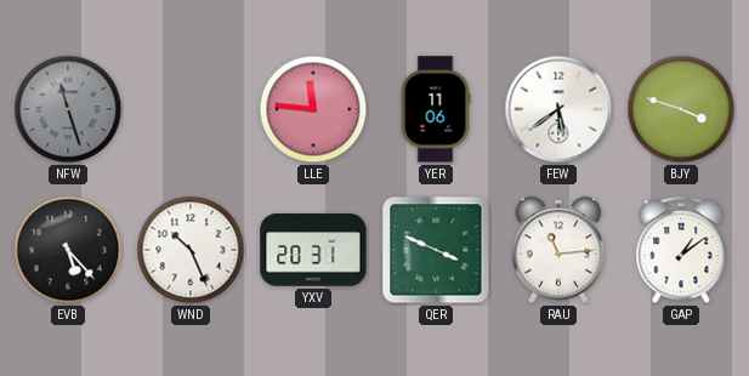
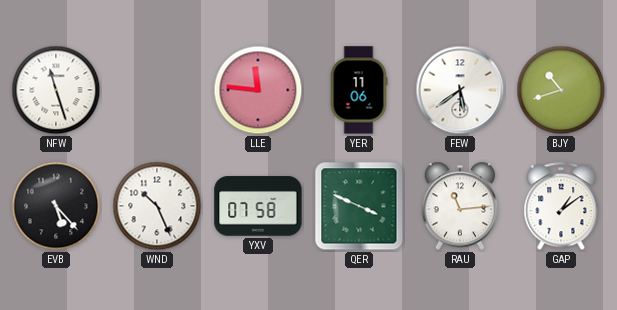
NFW dial: grey -> white (56, 90)
BJY: 3:48 -> 10:42 (561, 90)
YXV: 20:31 -> 07:58 (258, 206)
